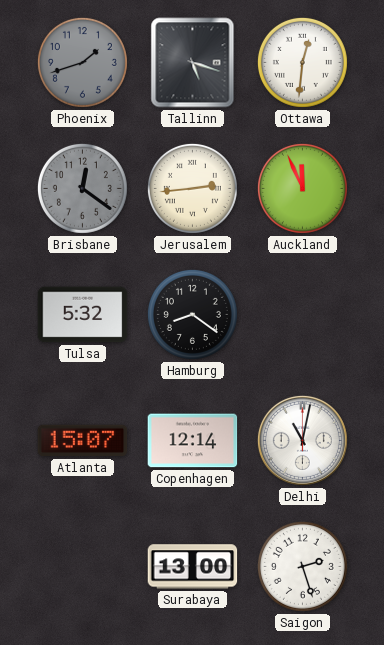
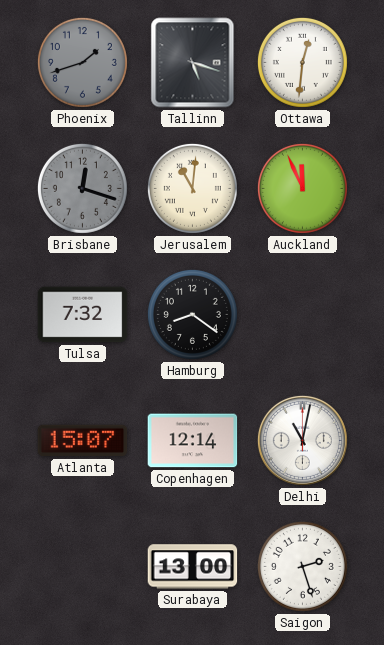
Brisbane: 12:21 -> 12:18 (82, 188)
Jerusalem: 2:44 -> 11:01 (192, 188)
Tulsa: 5:32 -> 7:32 (83, 315)
